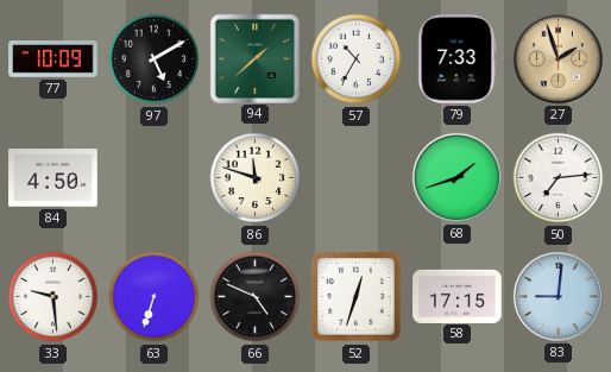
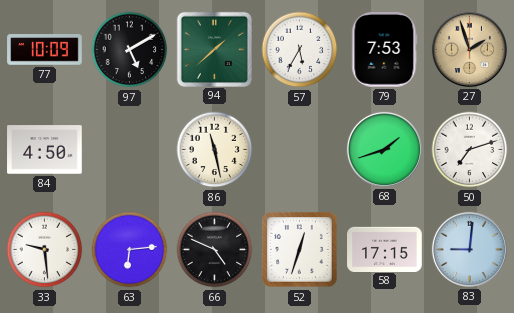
57: 10:35 -> 5:35 (300, 50)
79: 7:33 -> 7:53 (385, 50)
86: 11:48 -> 11:28 (215, 150)
50: 7:14 -> 7:12 (470, 150)
63: 6:33 -> 6:14 (130, 250)
